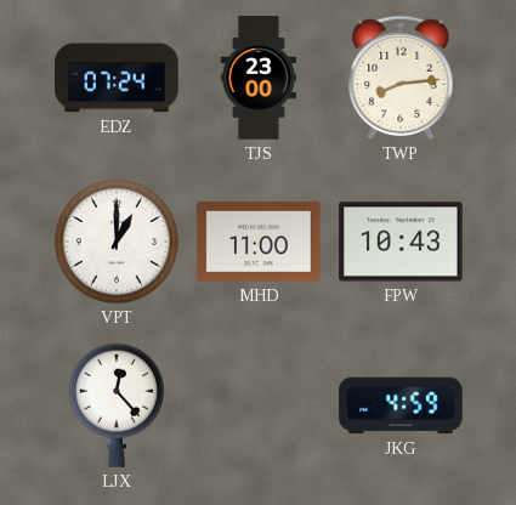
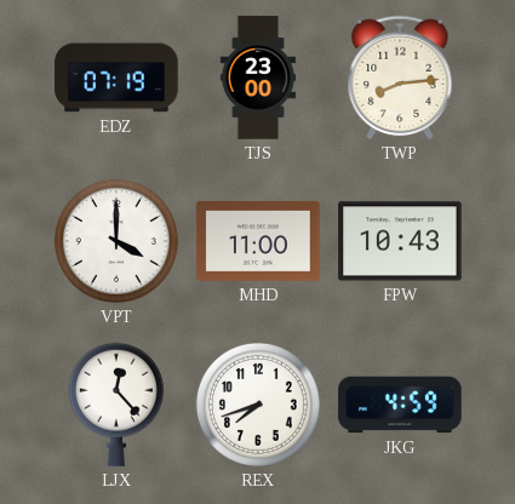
EDZ: 07:24 -> 07:19 (116, 78)
VPT: 1:00 -> 4:00 (116, 241)
REX: none -> 7:42 (258, 405)
